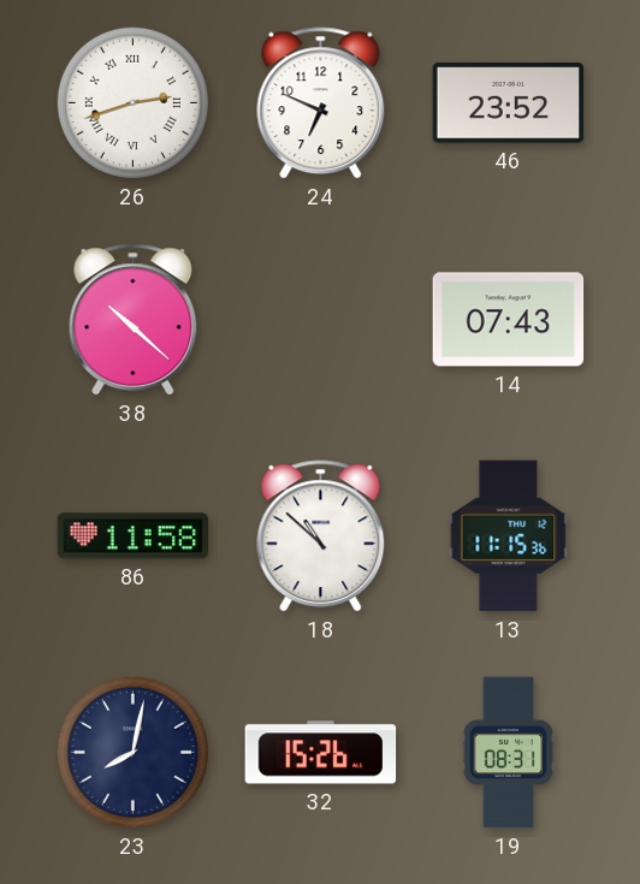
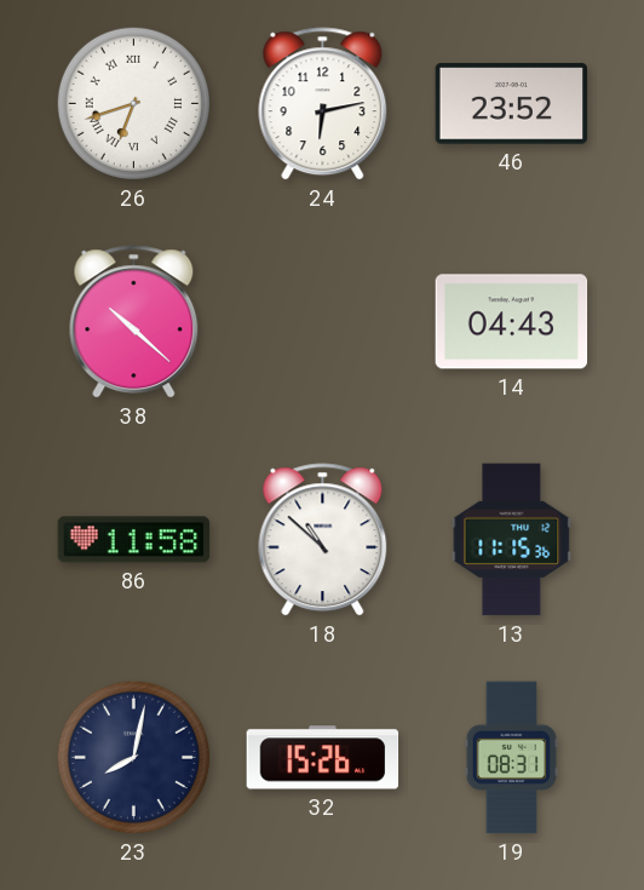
26: 2:42 -> 6:42 (133, 103)
24: 6:49 -> 6:13 (323, 104)
14: 07:43 -> 04:43 (512, 322)
